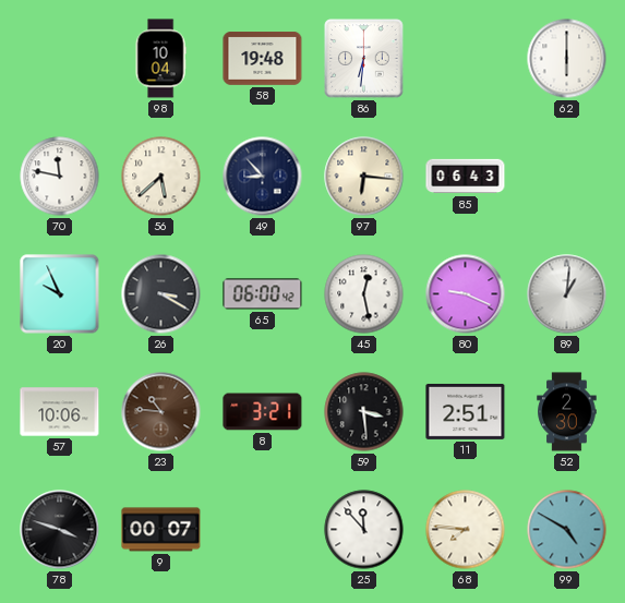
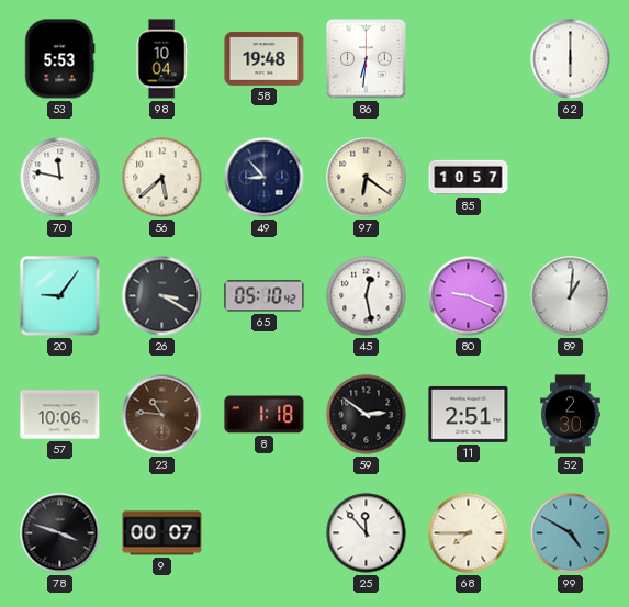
53: none -> 5:53 (60, 59)
97: 6:16 -> 6:21 (367, 178)
85: 06:43 -> 10:57 (469, 178)
20: 9:56 -> 9:06 (60, 296)
65: 06:00 -> 05:10 (265, 296)
8: 3:21 -> 1:18 (265, 415)
59: 3:29 -> 2:51 (367, 415)
68: 7:46 -> 7:45 (469, 533)
